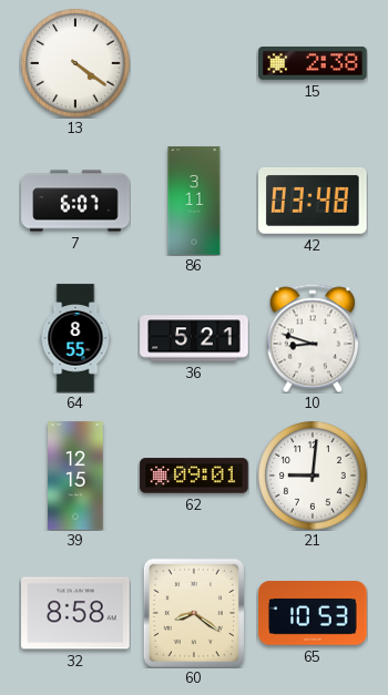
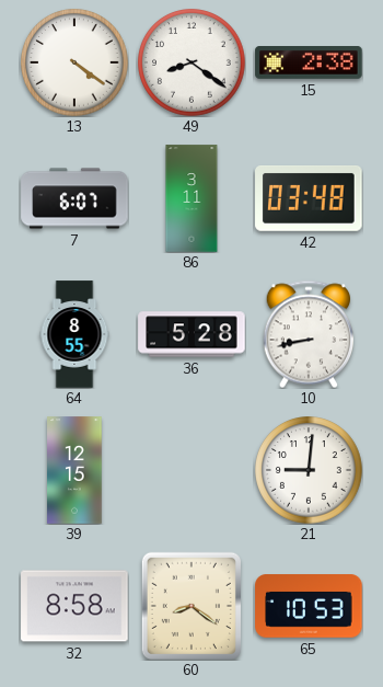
49: none -> 8:21 (191, 62)
36: 5:21 -> 5:28 (191, 334)
10: 8:48 -> 8:43 (307, 334)
62: 09:01 -> none (194, 476)
